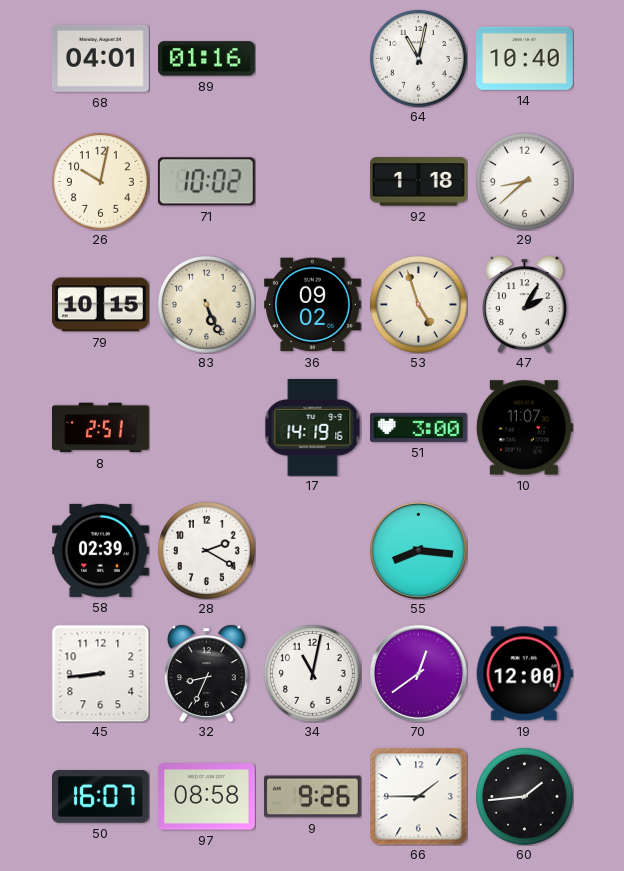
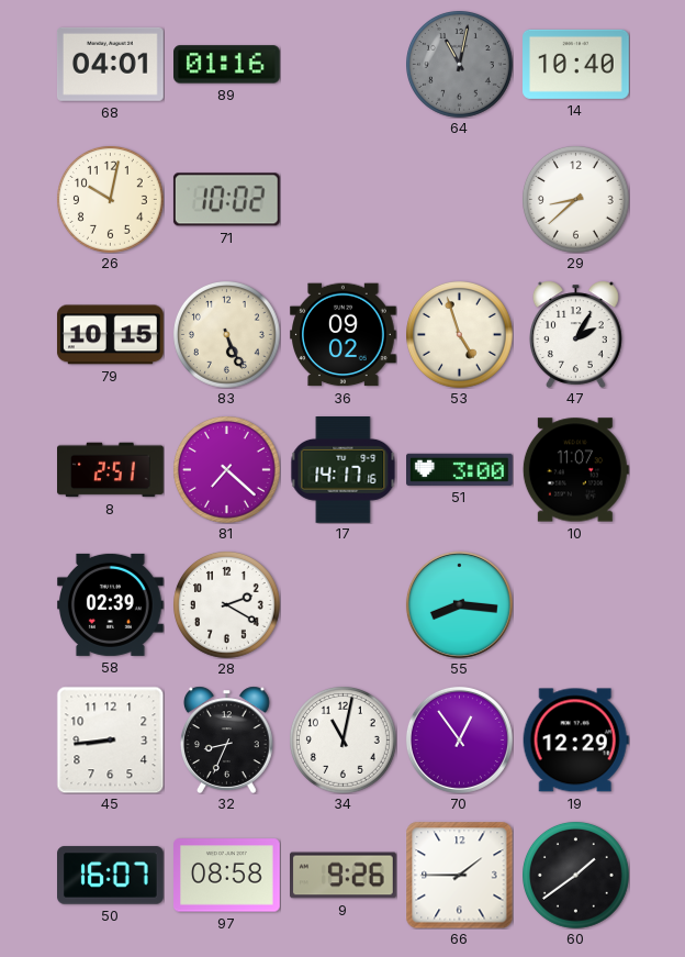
64 dial: white -> grey (460, 65)
92: 1:18 -> none (419, 182)
81: none -> 7:22 (227, 470)
17: 14:19 -> 14:17 (344, 470)
70: 12:39 -> 12:54 (459, 739)
19: 12:00 -> 12:29 (575, 741)
60: 1:44 -> 1:39 (576, 876)
